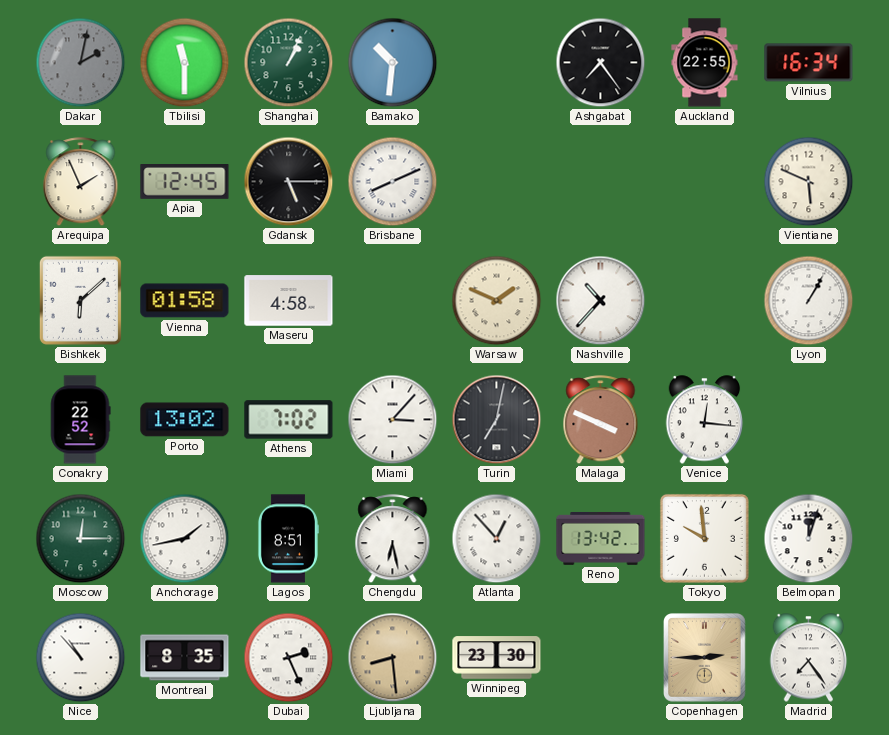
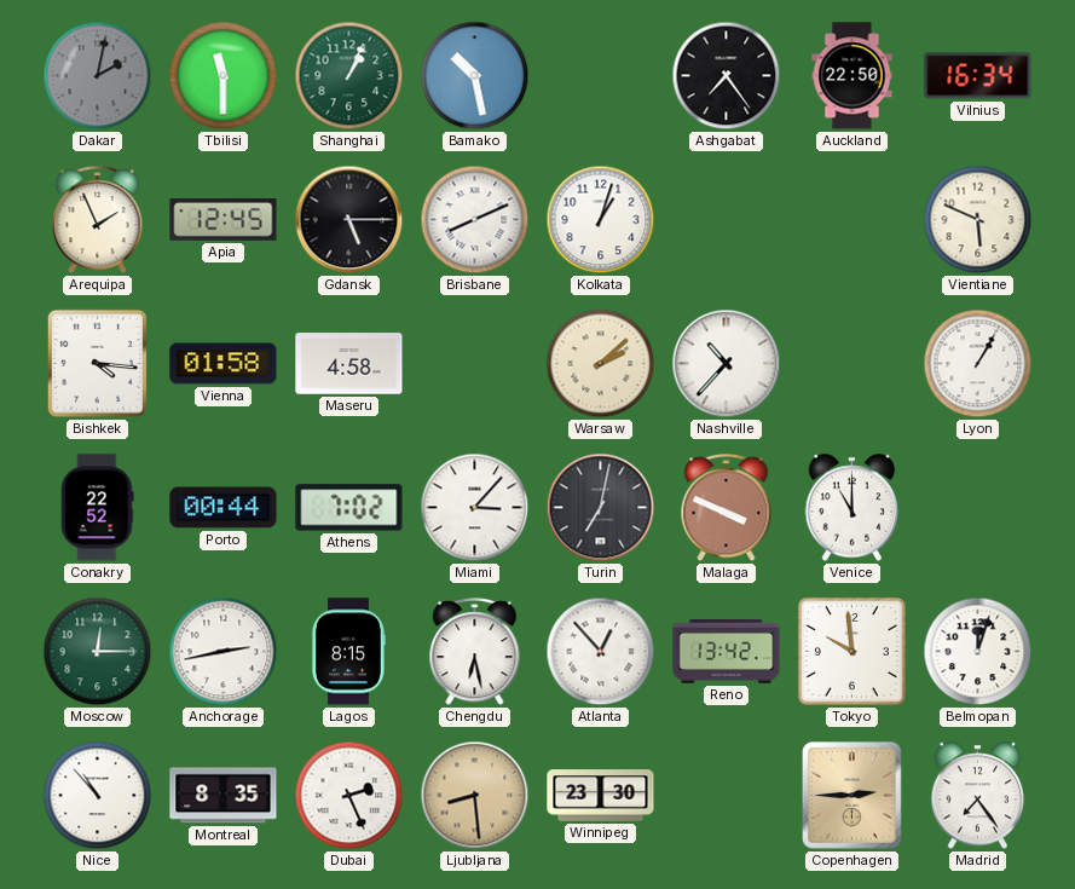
Bamako: 10:31 -> 10:28 (475, 76)
Auckland: 22:55 -> 22:50 (853, 76)
Kolkata: none -> 1:03 (601, 220)
Bishkek: 6:08 -> 4:16 (97, 363)
Warsaw: 1:49 -> 2:08 (601, 364)
Porto: 13:02 -> 00:44 (224, 508)
Venice: 12:16 -> 11:00 (853, 508)
Anchorage: 1:43 -> 2:43 (224, 652)
Lagos: 8:51 -> 8:15 (348, 652)
